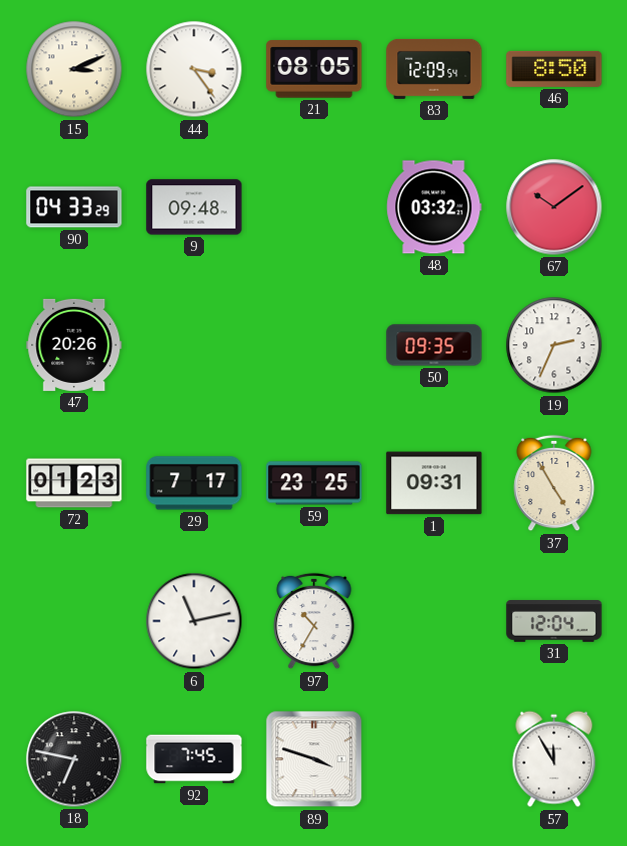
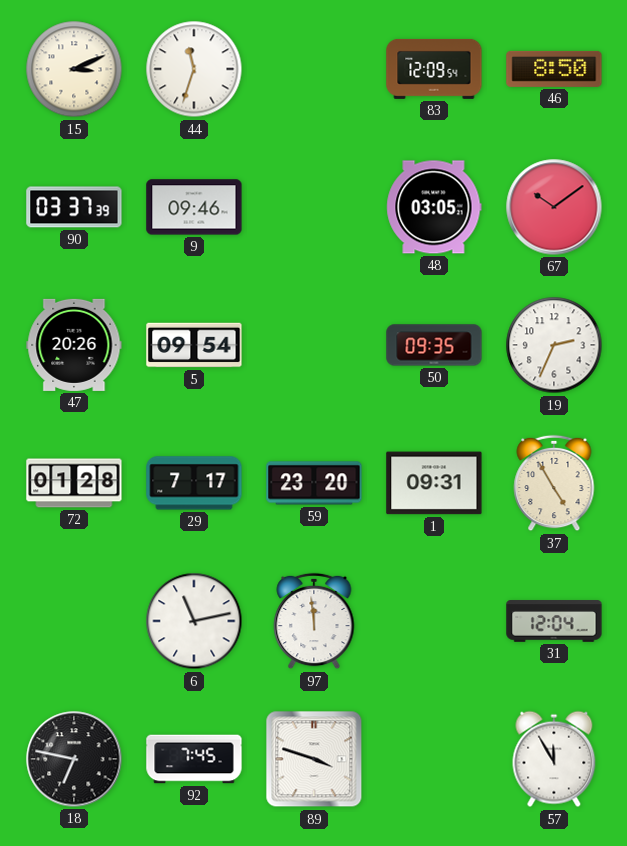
44: 3:24 -> 11:33 (194, 69)
21: 08:05 -> none (314, 69)
90: 04:33 -> 03:37 (74, 207)
9: 09:48 -> 09:46 (194, 207)
48: 03:32 -> 03:05 (434, 207)
5: none -> 09:54 (194, 345)
72: 01:23 -> 01:28 (74, 483)
59: 23:25 -> 23:20 (314, 483)
97: 10:35 -> 11:59 (314, 621)
